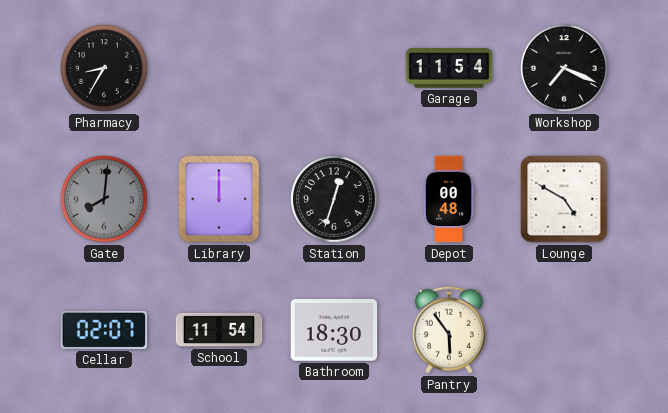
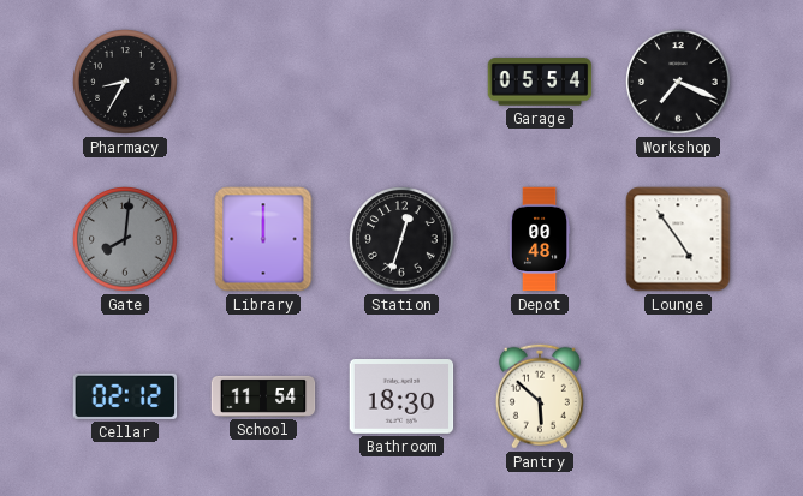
Garage: 11:54 -> 05:54 (540, 82)
Lounge: 4:50 -> 4:54 (678, 239)
Cellar: 02:07 -> 02:12 (125, 396)
Pantry: 5:54 -> 5:52 (540, 396)
